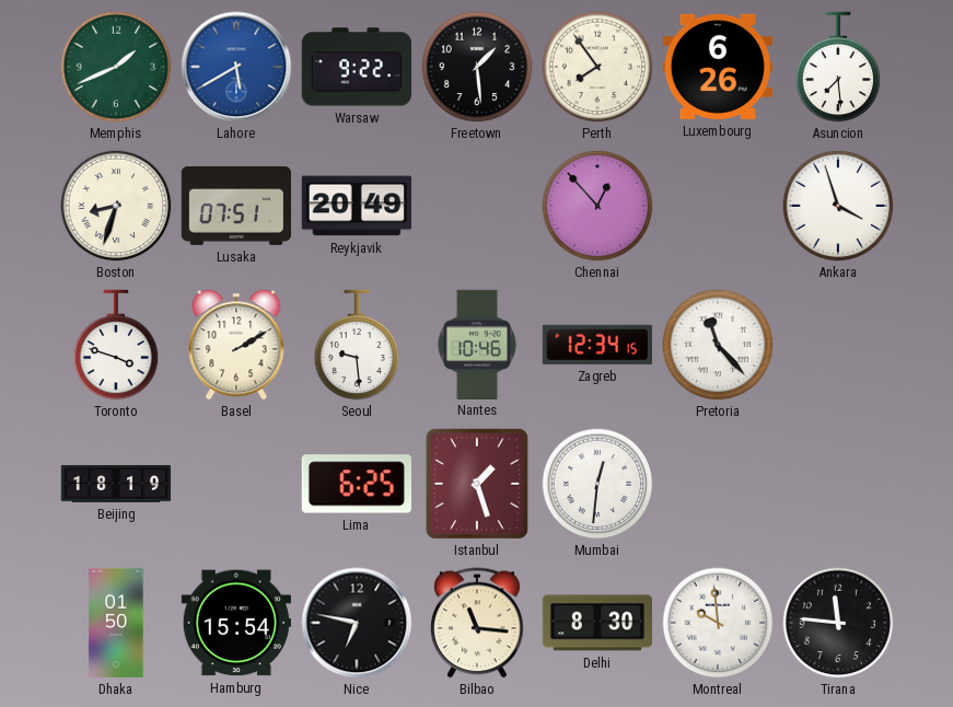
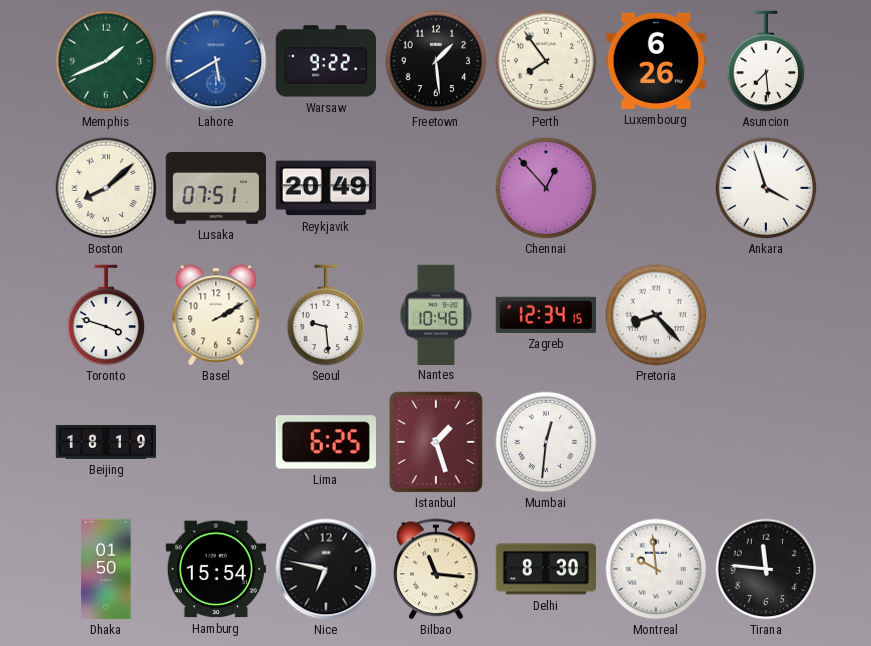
Boston: 8:33 -> 8:08 (106, 188)
Pretoria: 11:23 -> 8:23 (656, 315)
